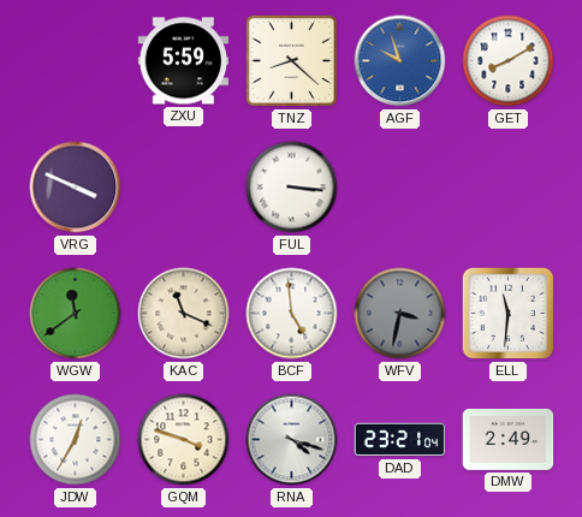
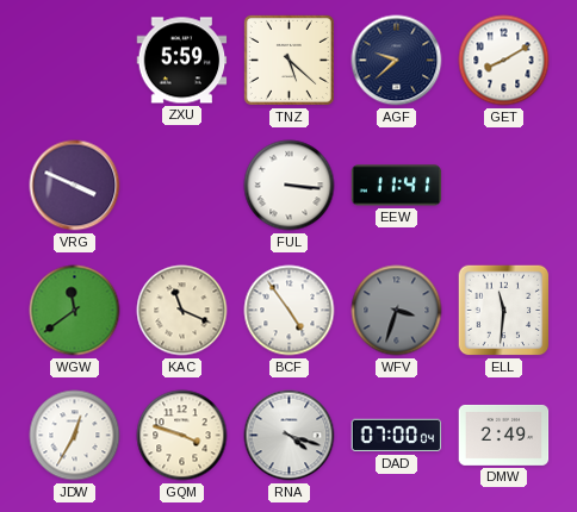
TNZ: 8:22 -> 5:22 (288, 60)
AGF: 9:57 -> 9:38 (397, 61)
AGF dial: blue -> navy (397, 61)
EEW: none -> 11:41 (397, 186)
BCF: 4:59 -> 4:54 (290, 311)
WFV: 3:32 -> 3:33 (397, 311)
DAD: 23:21 -> 07:00 (397, 436)
